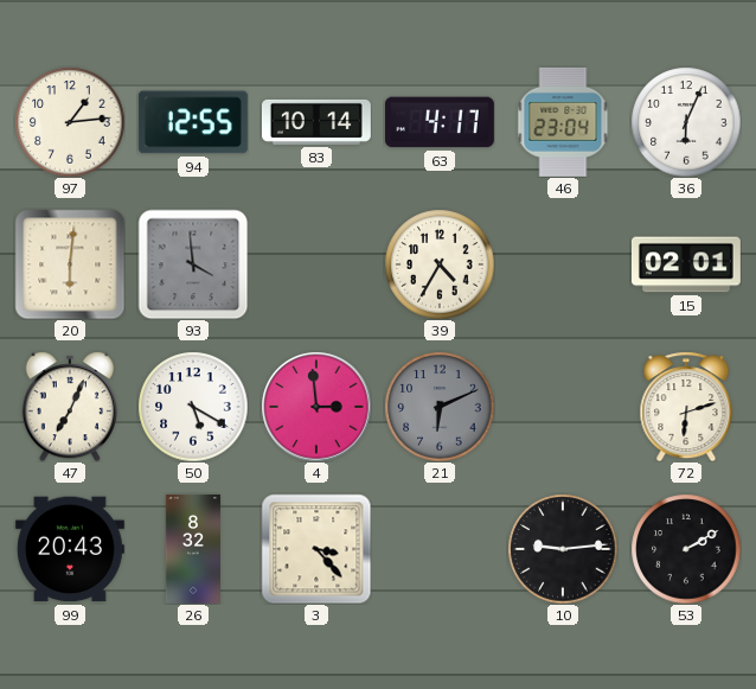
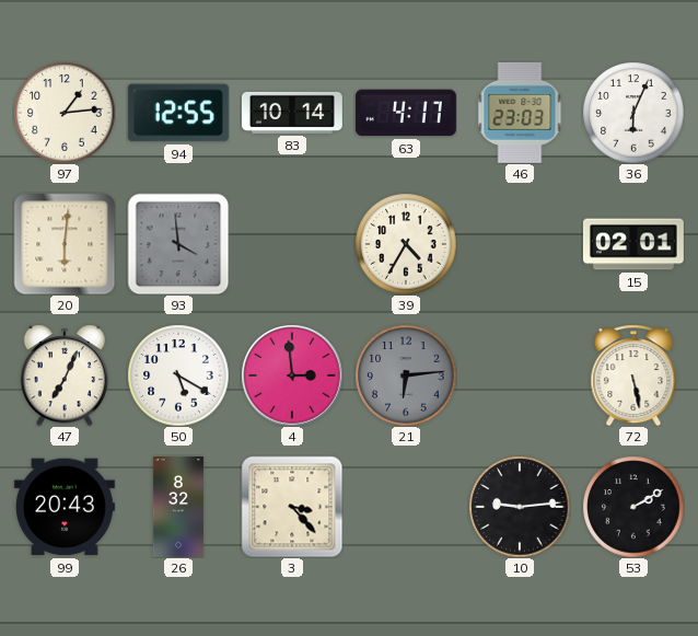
46: 23:04 -> 23:03 (520, 113)
21: 6:11 -> 6:14 (406, 375)
72: 6:12 -> 5:28 (633, 375)
